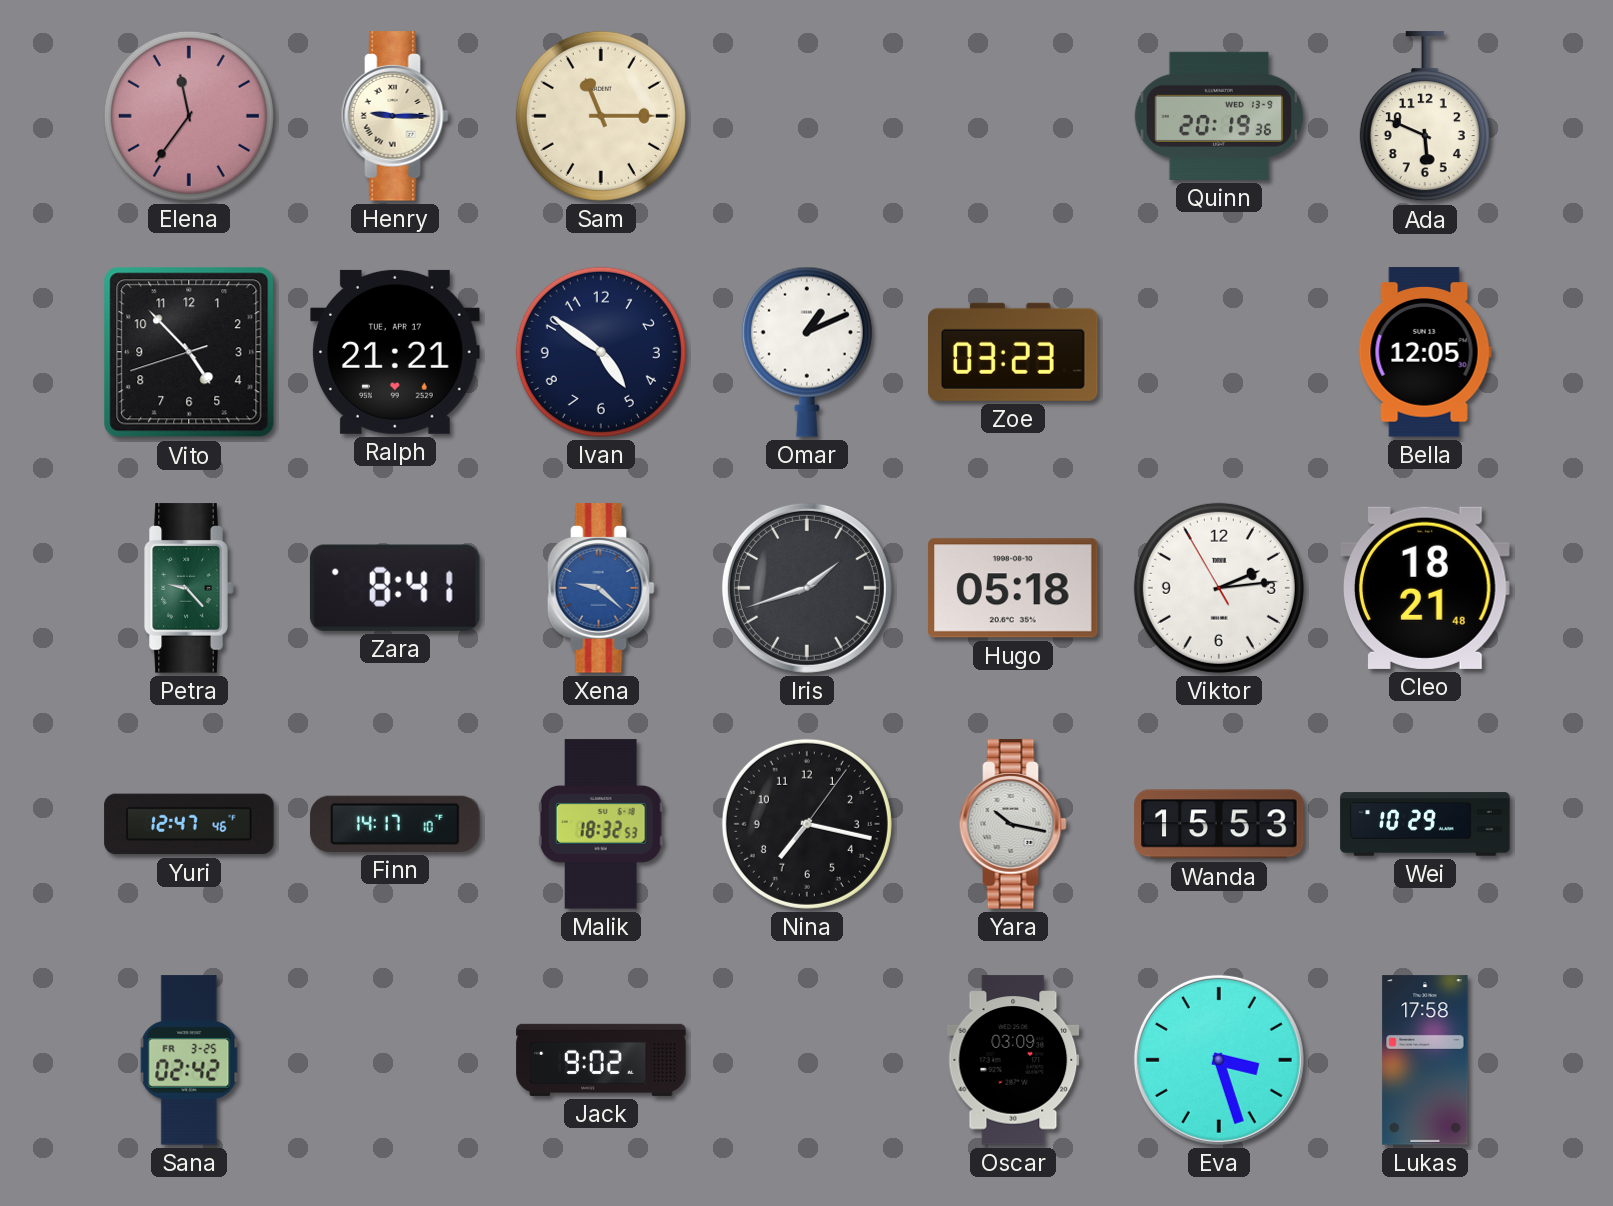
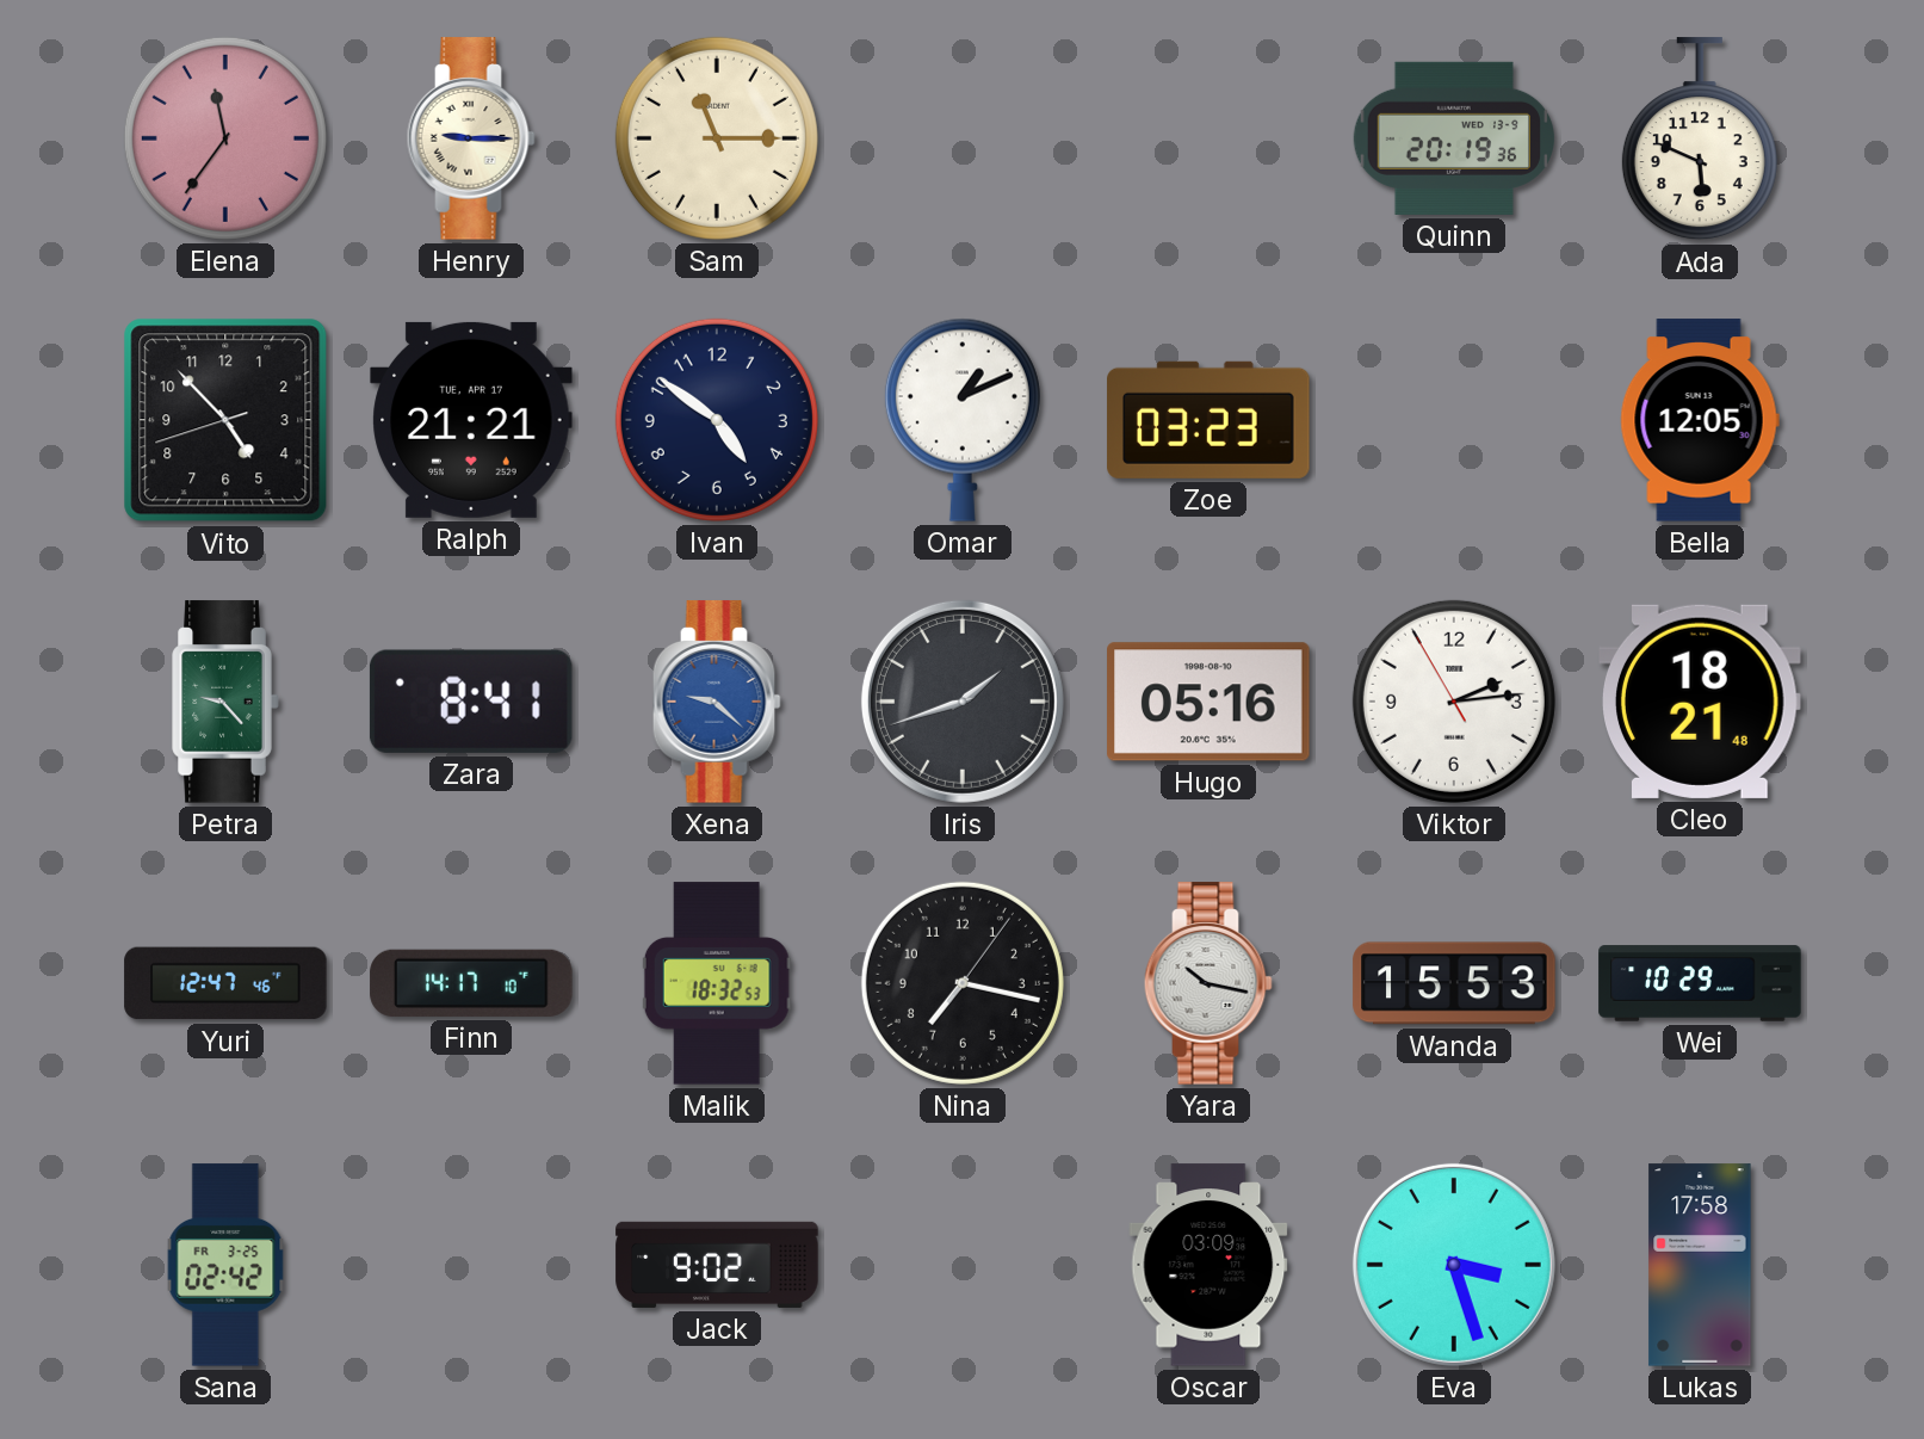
Hugo: 05:18 -> 05:16 (1208, 702)
